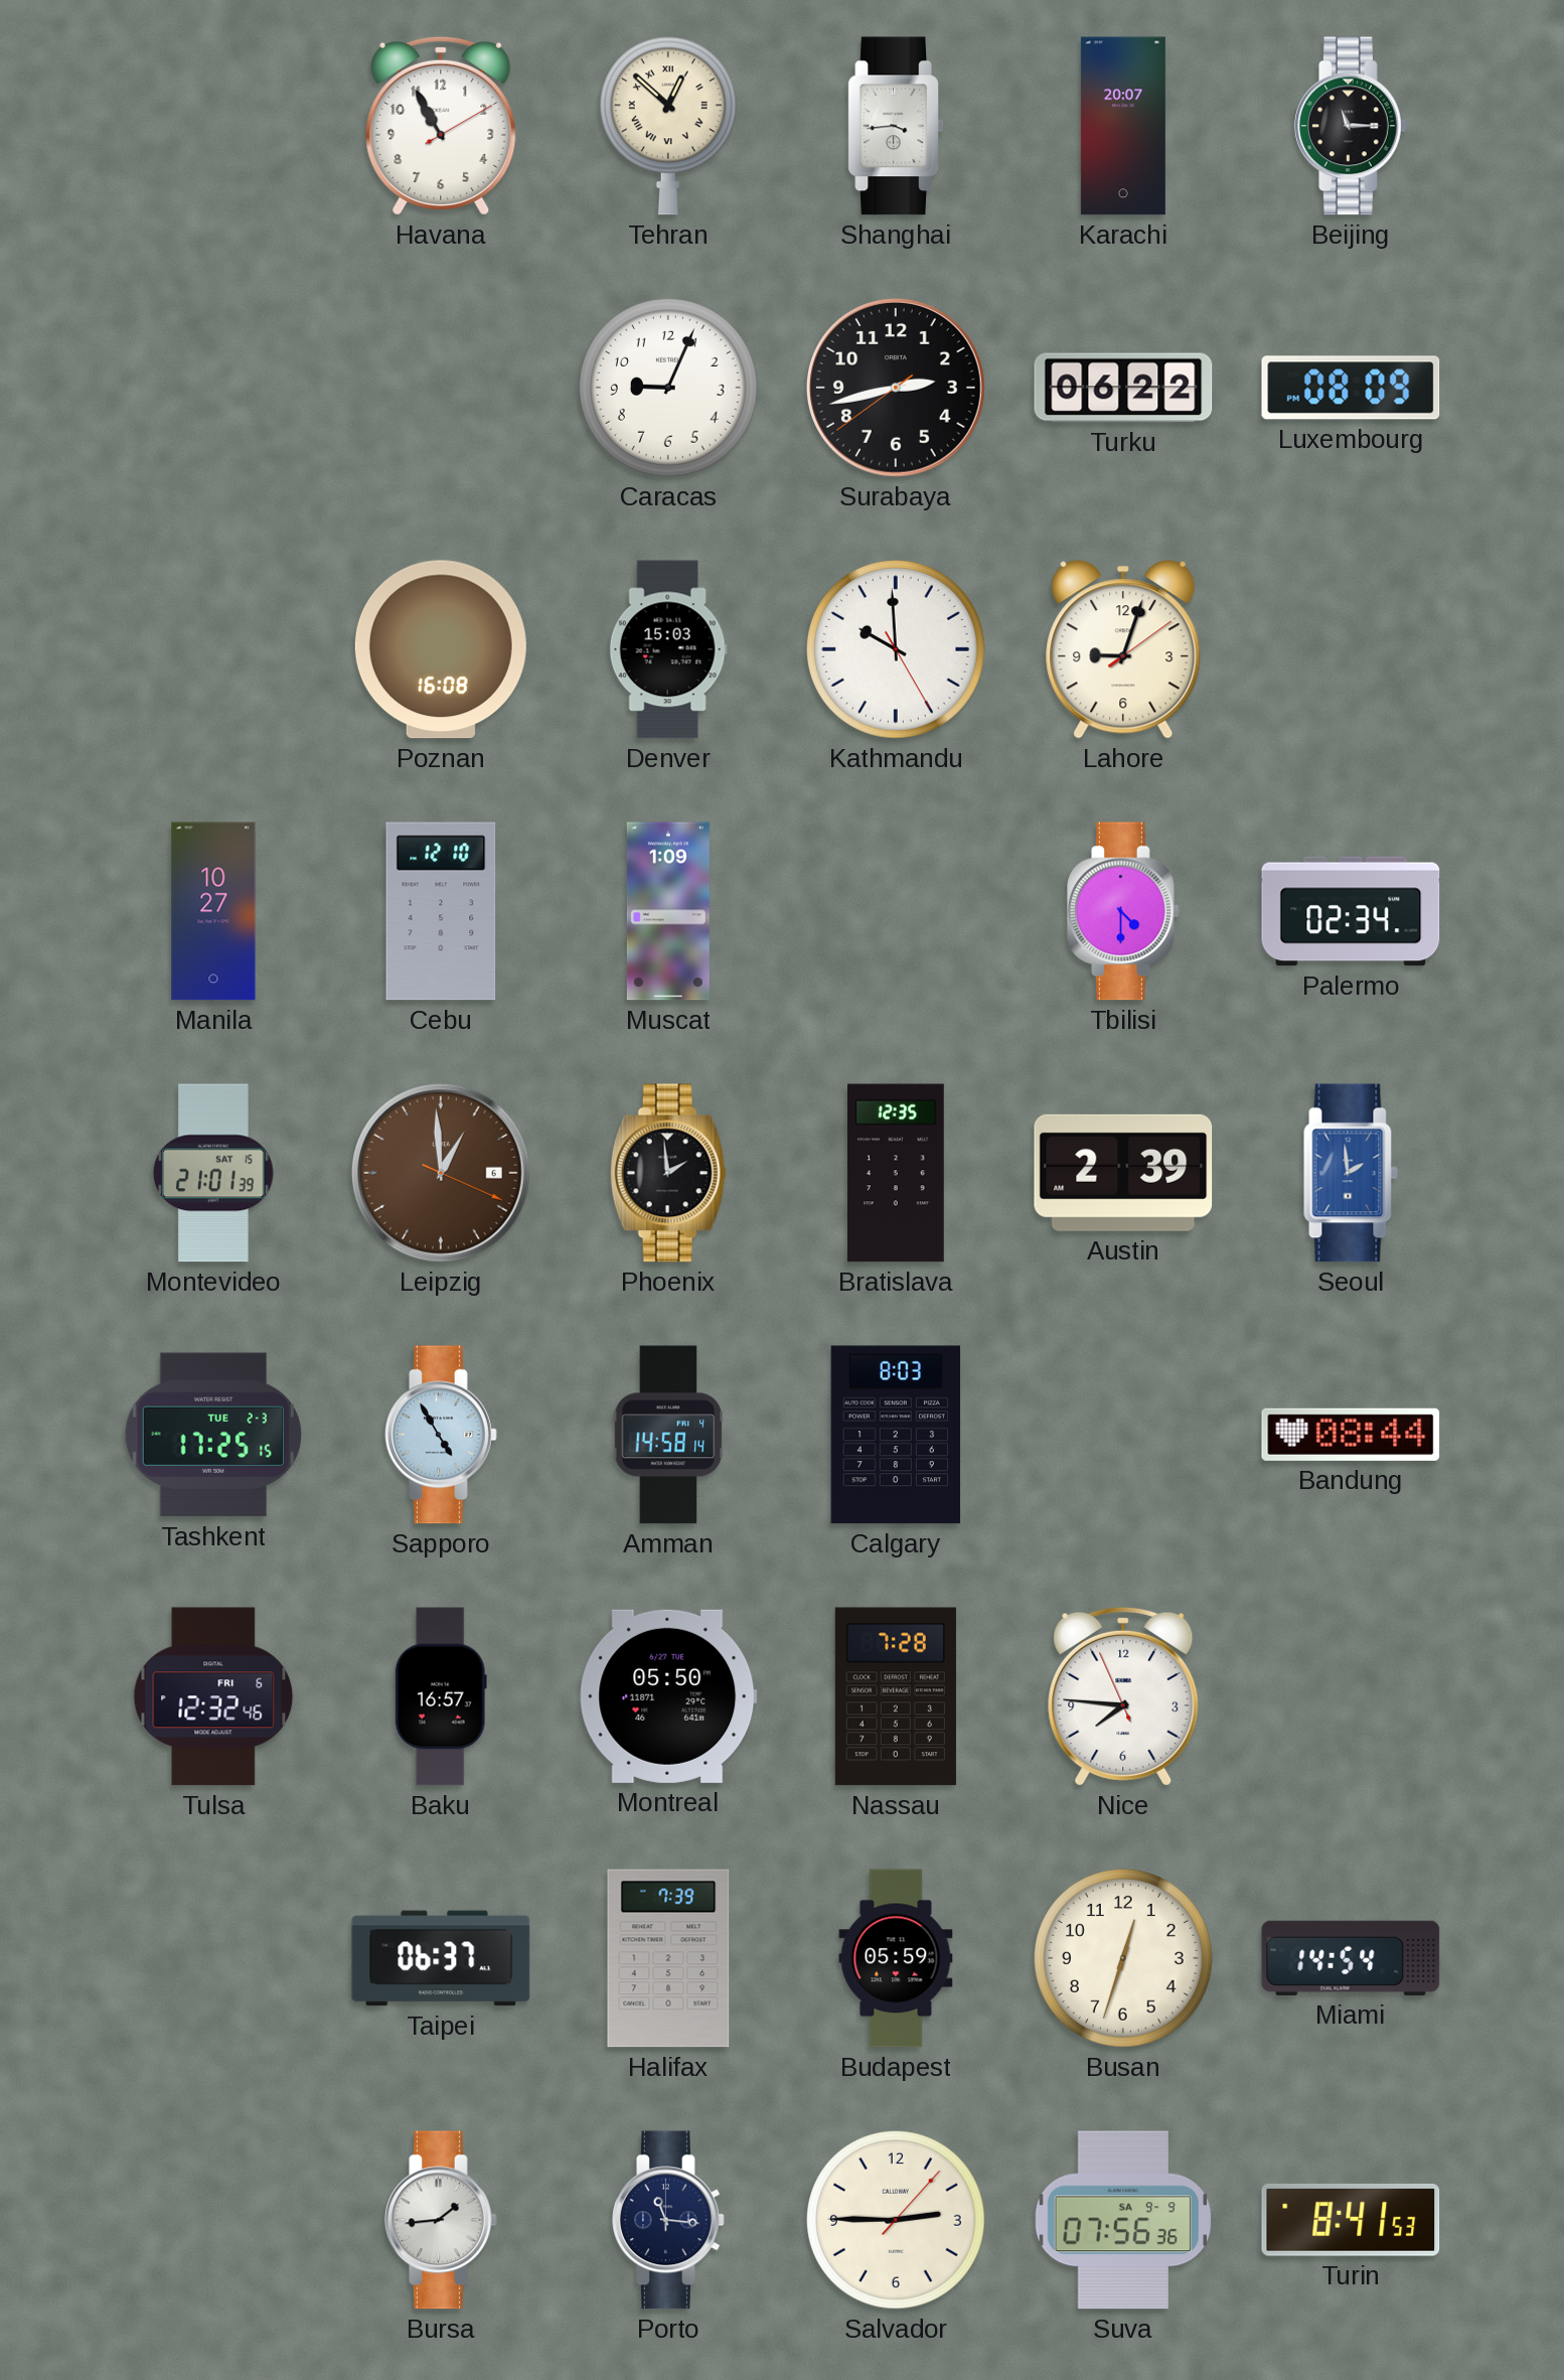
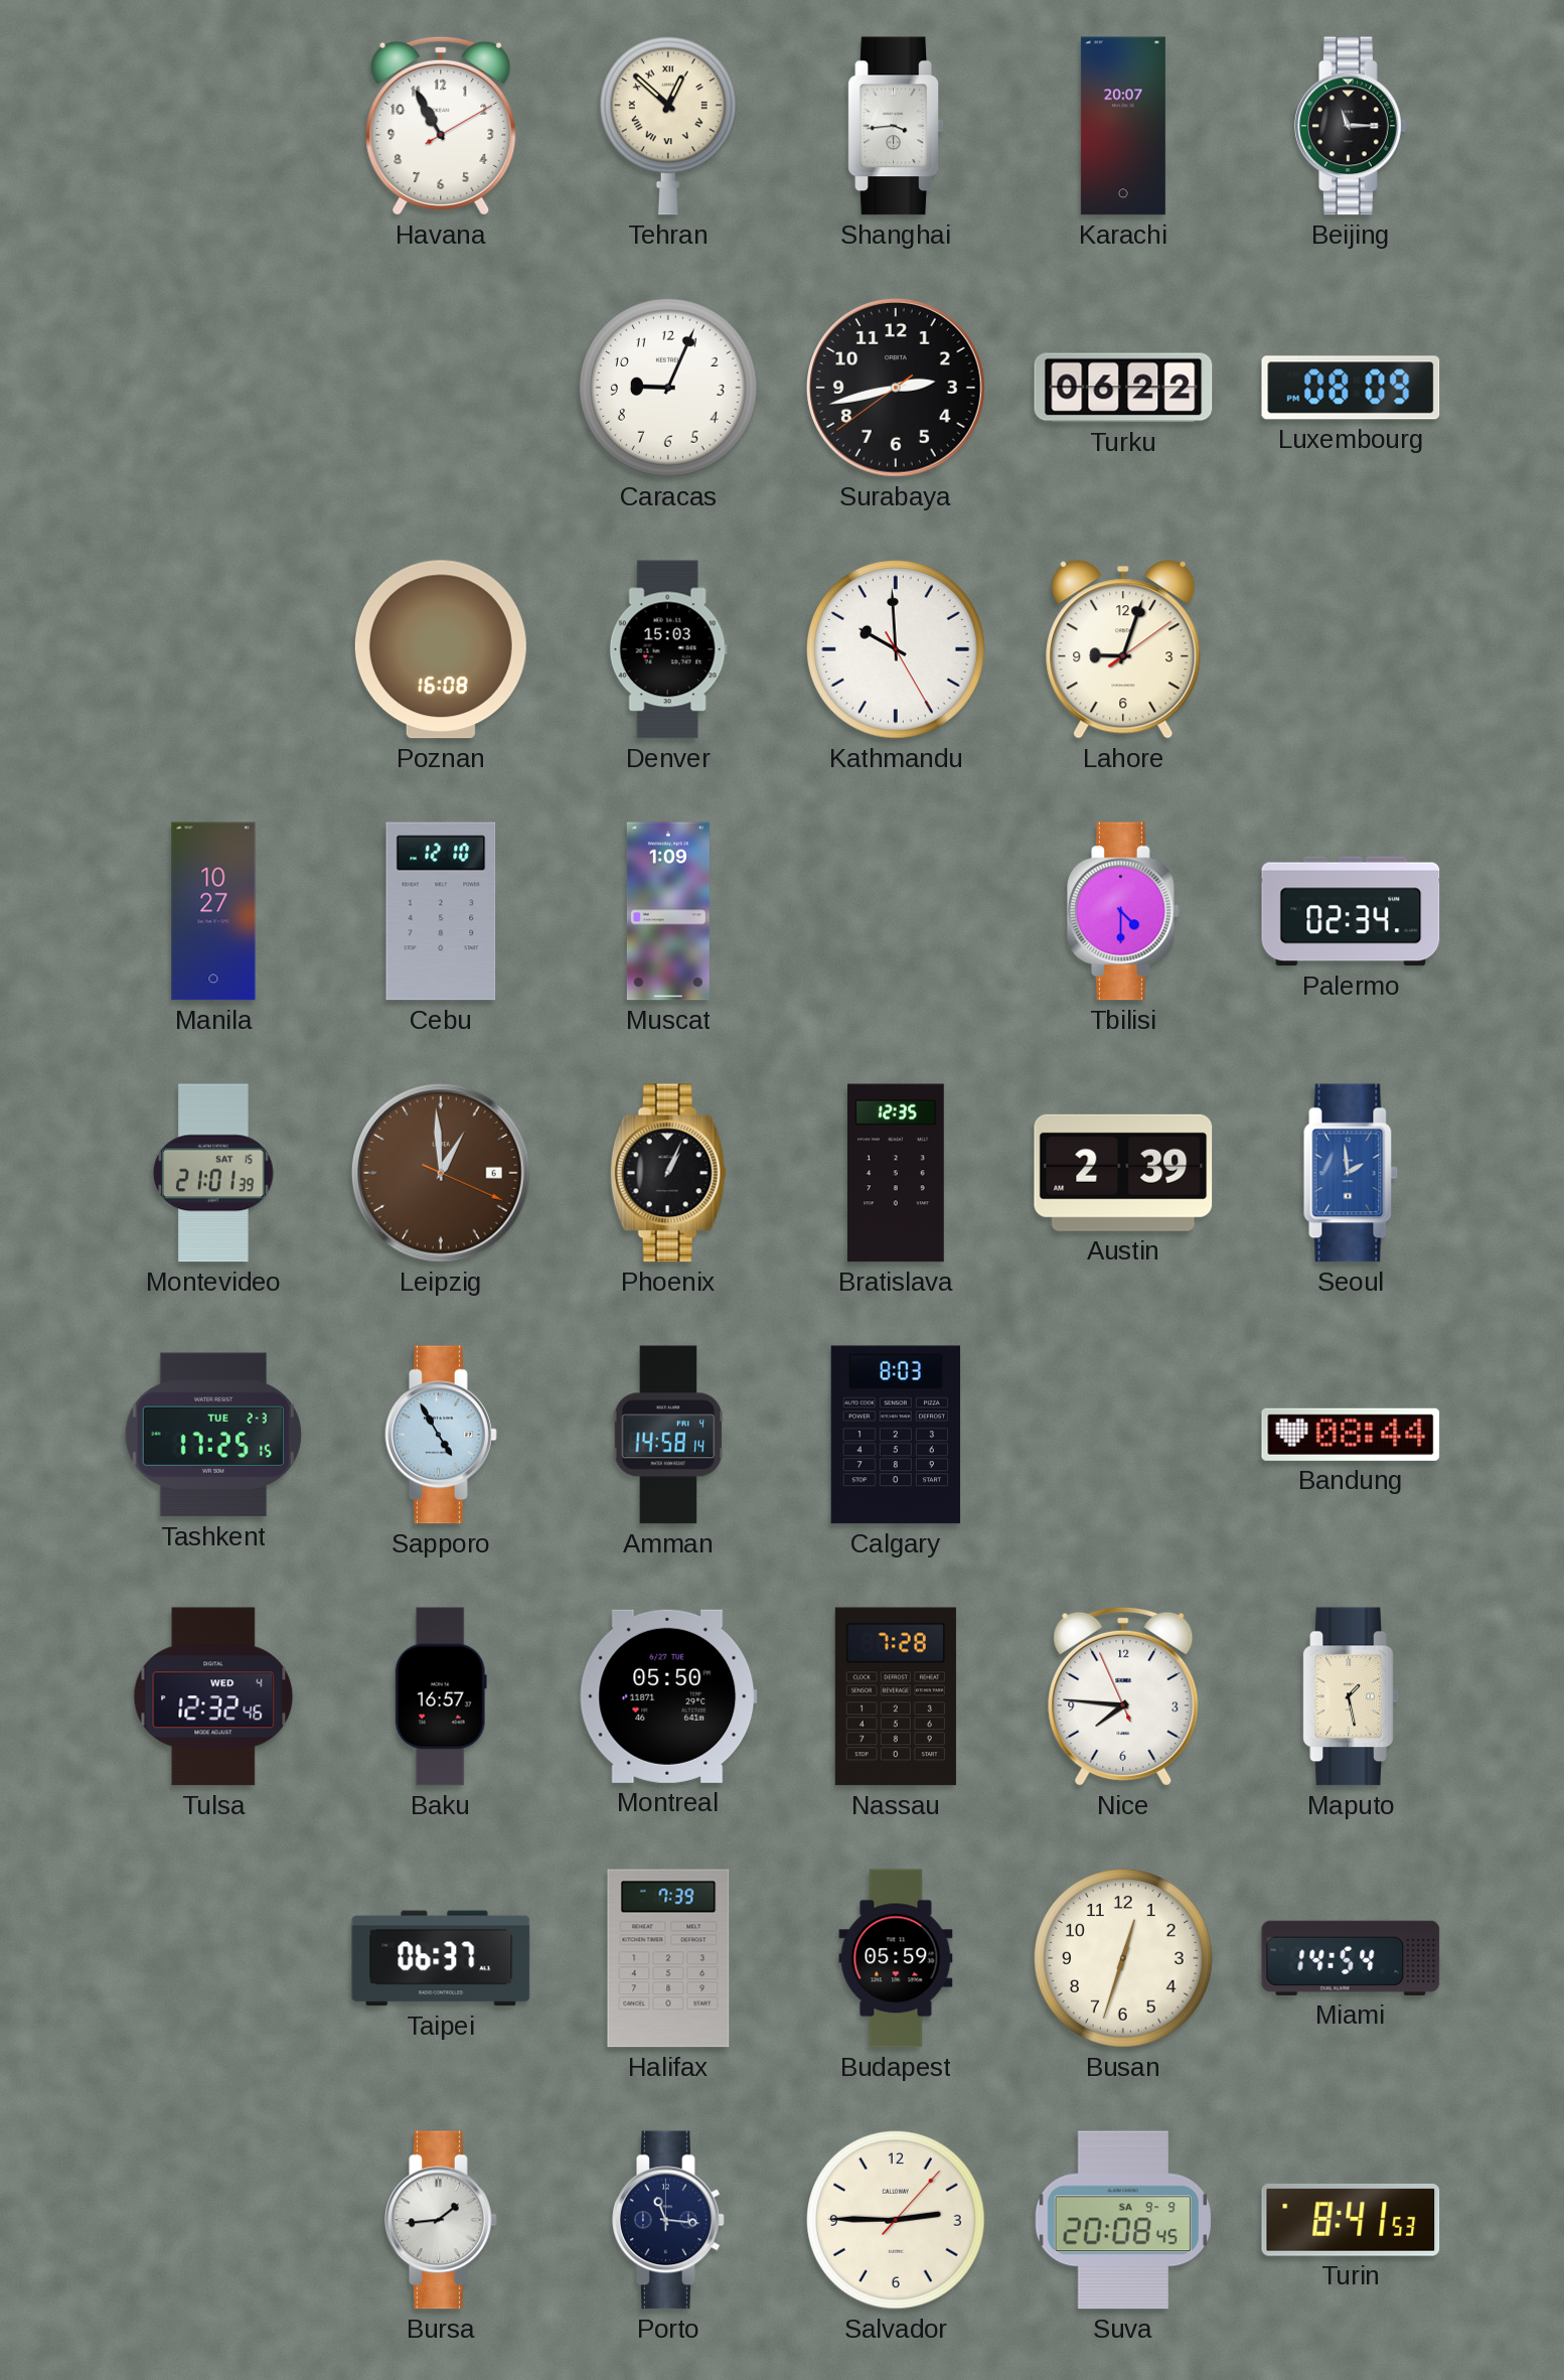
Phoenix: 1:59 -> 1:04 (668, 1173)
Tulsa date: FRI 6 -> WED 4 (213, 1696)
Maputo: none -> 1:28 (1350, 1696)
Suva: 07:56 -> 20:08 (1123, 2220)
